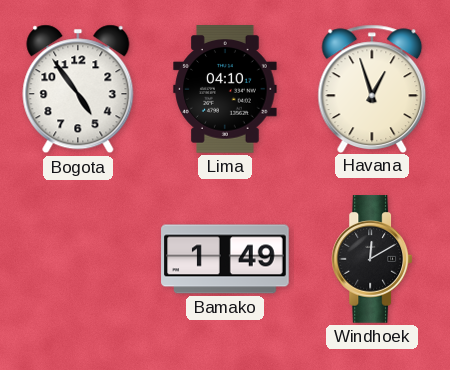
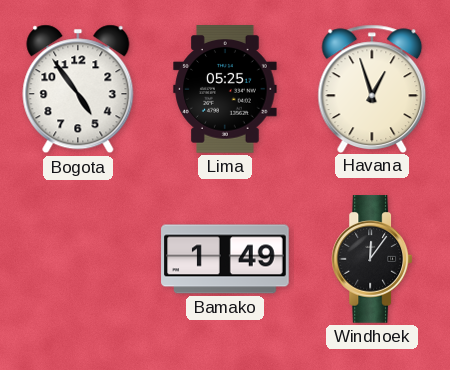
Lima: 04:10 -> 05:25 (225, 89)
Windhoek: 12:10 -> 12:06 (372, 259)
